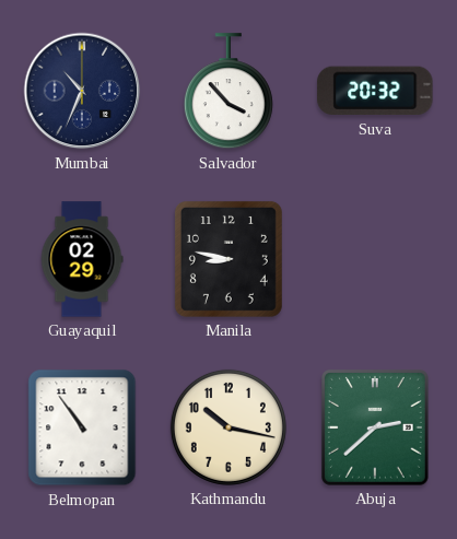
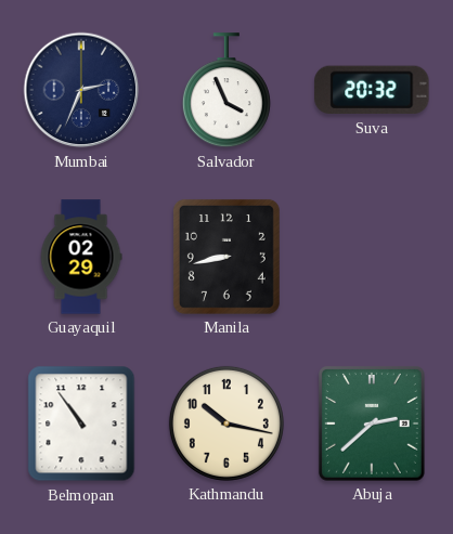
Mumbai: 10:34 -> 2:34 (81, 90)
Salvador: 3:53 -> 3:56 (226, 91)
Manila: 8:47 -> 8:43 (226, 257)
